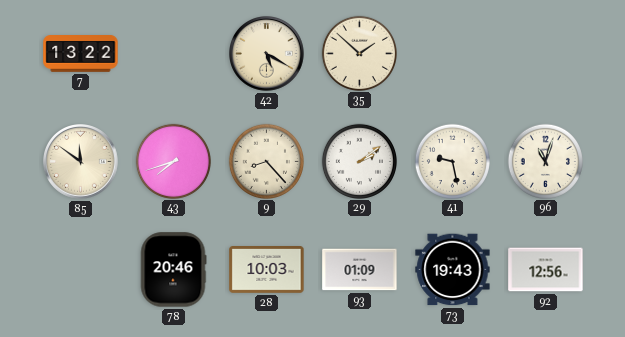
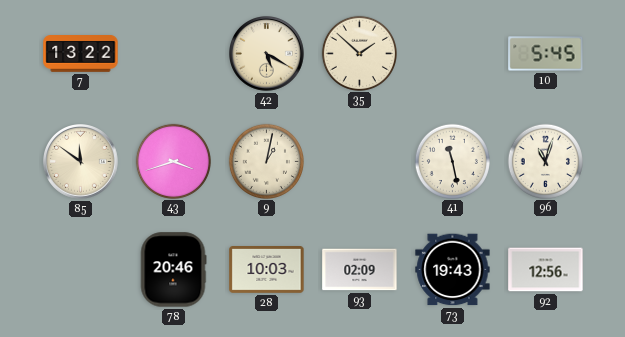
10: none -> 5:45 (546, 54)
43: 7:42 -> 3:42 (173, 161)
9: 8:23 -> 1:02 (266, 161)
29: 2:09 -> none (359, 161)
41: 9:28 -> 11:28 (452, 161)
93: 01:09 -> 02:09 (360, 270)
